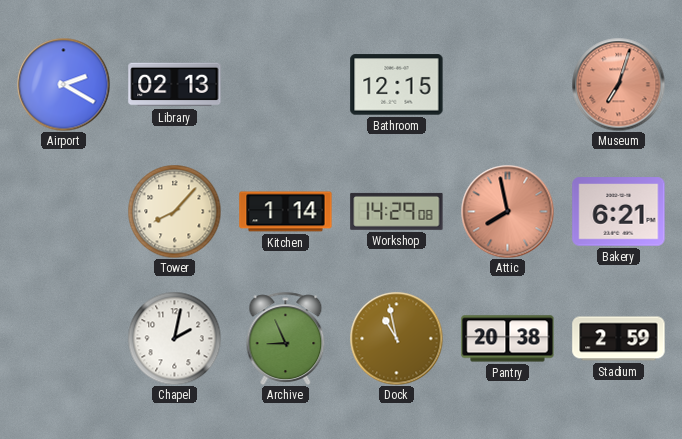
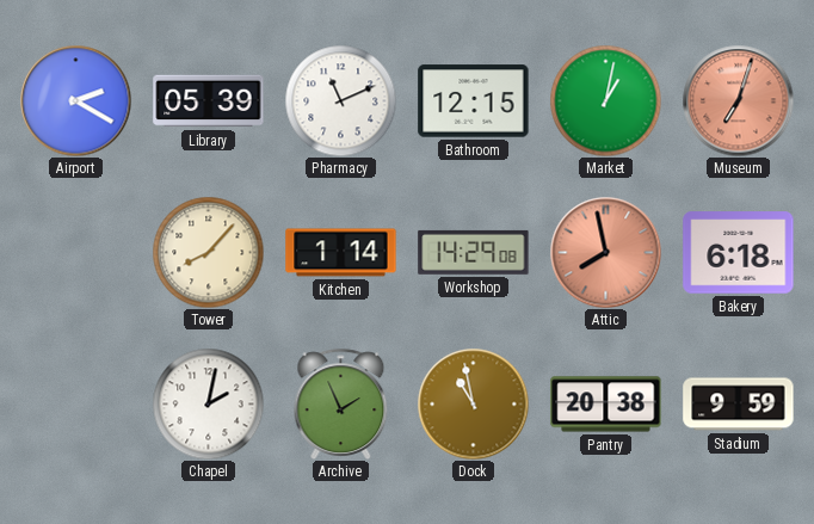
Library: 02:13 -> 05:39 (209, 101)
Pharmacy: none -> 11:11 (340, 100)
Market: none -> 1:02 (605, 100)
Bakery: 6:21 -> 6:18 (739, 253)
Archive: 8:56 -> 1:56 (341, 403)
Stadium: 2:59 -> 9:59 (739, 405)
